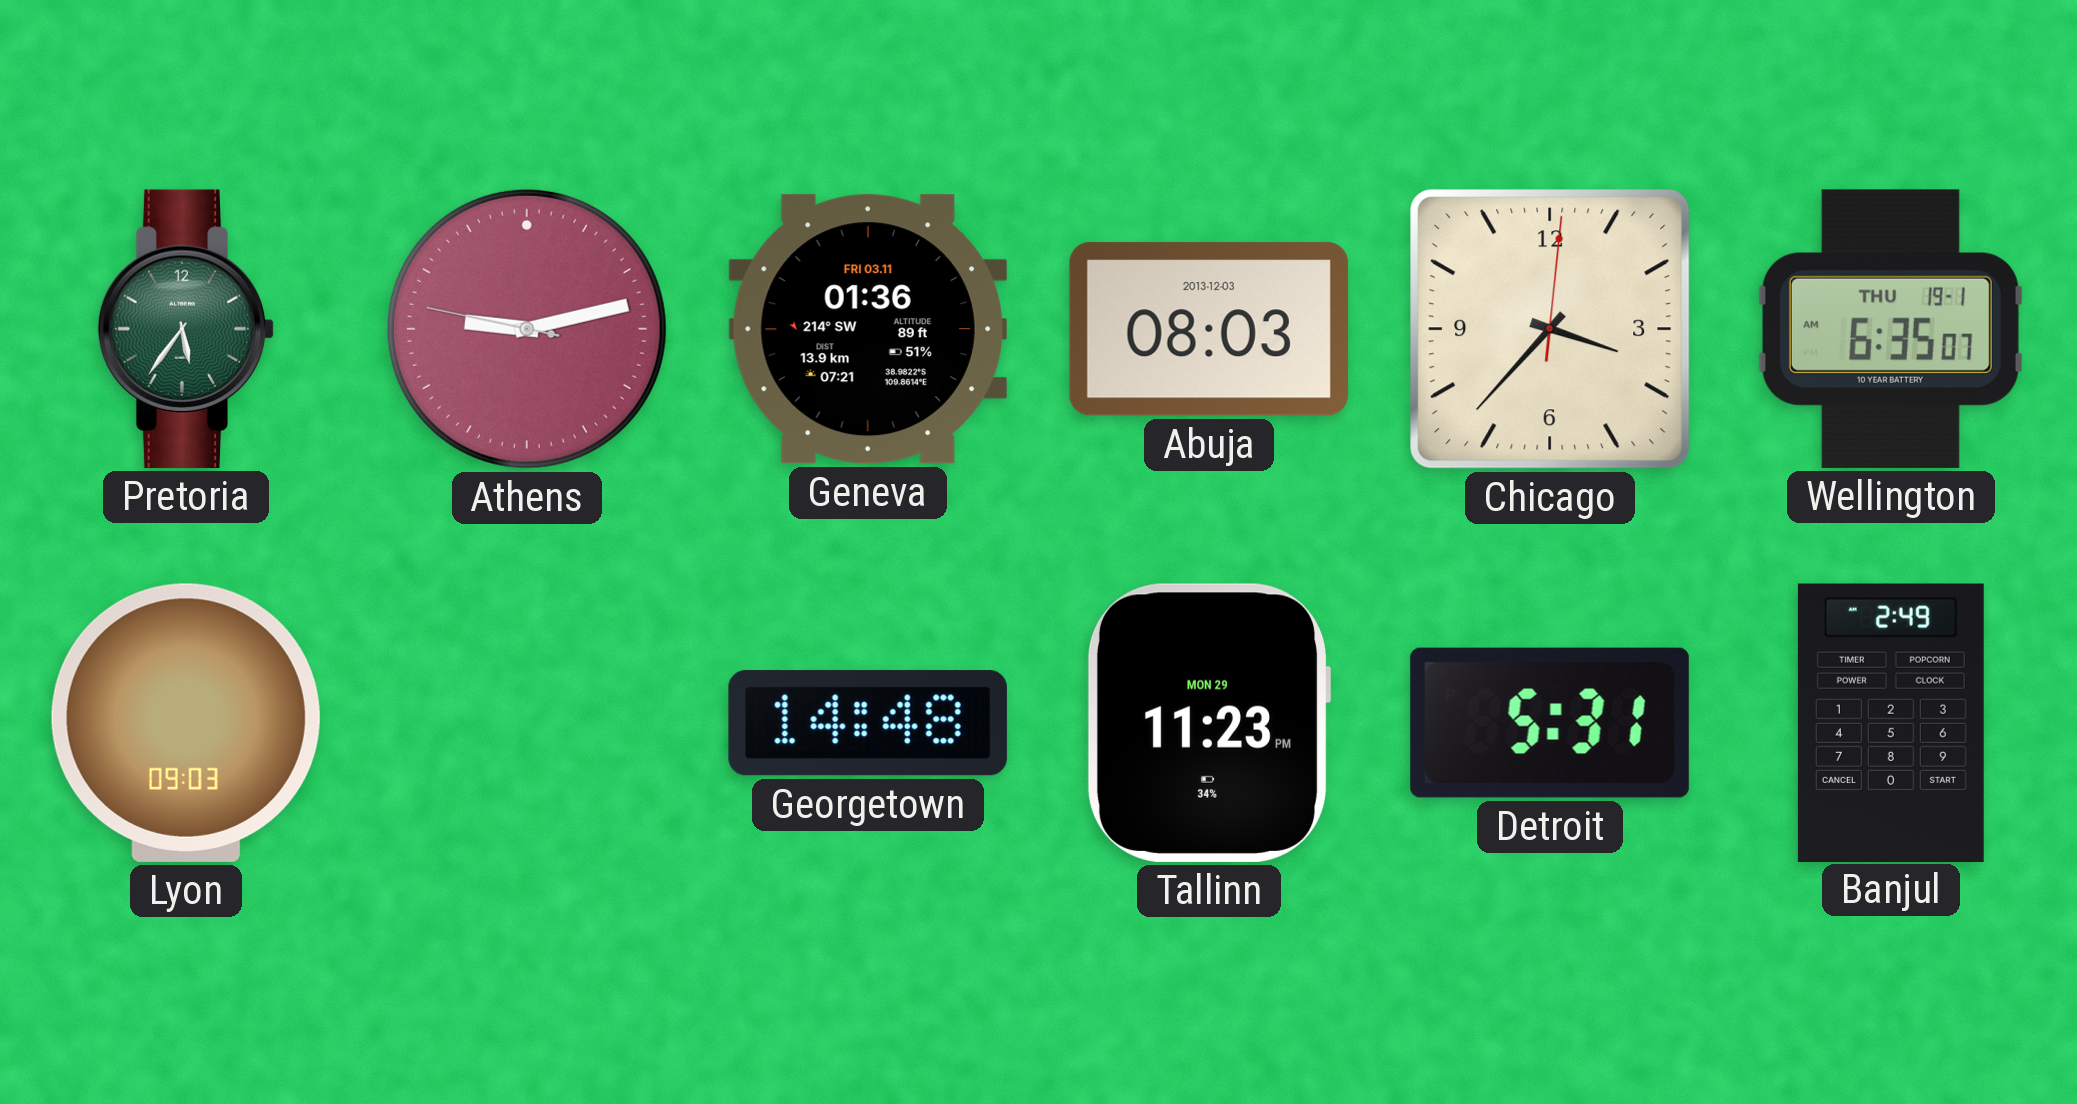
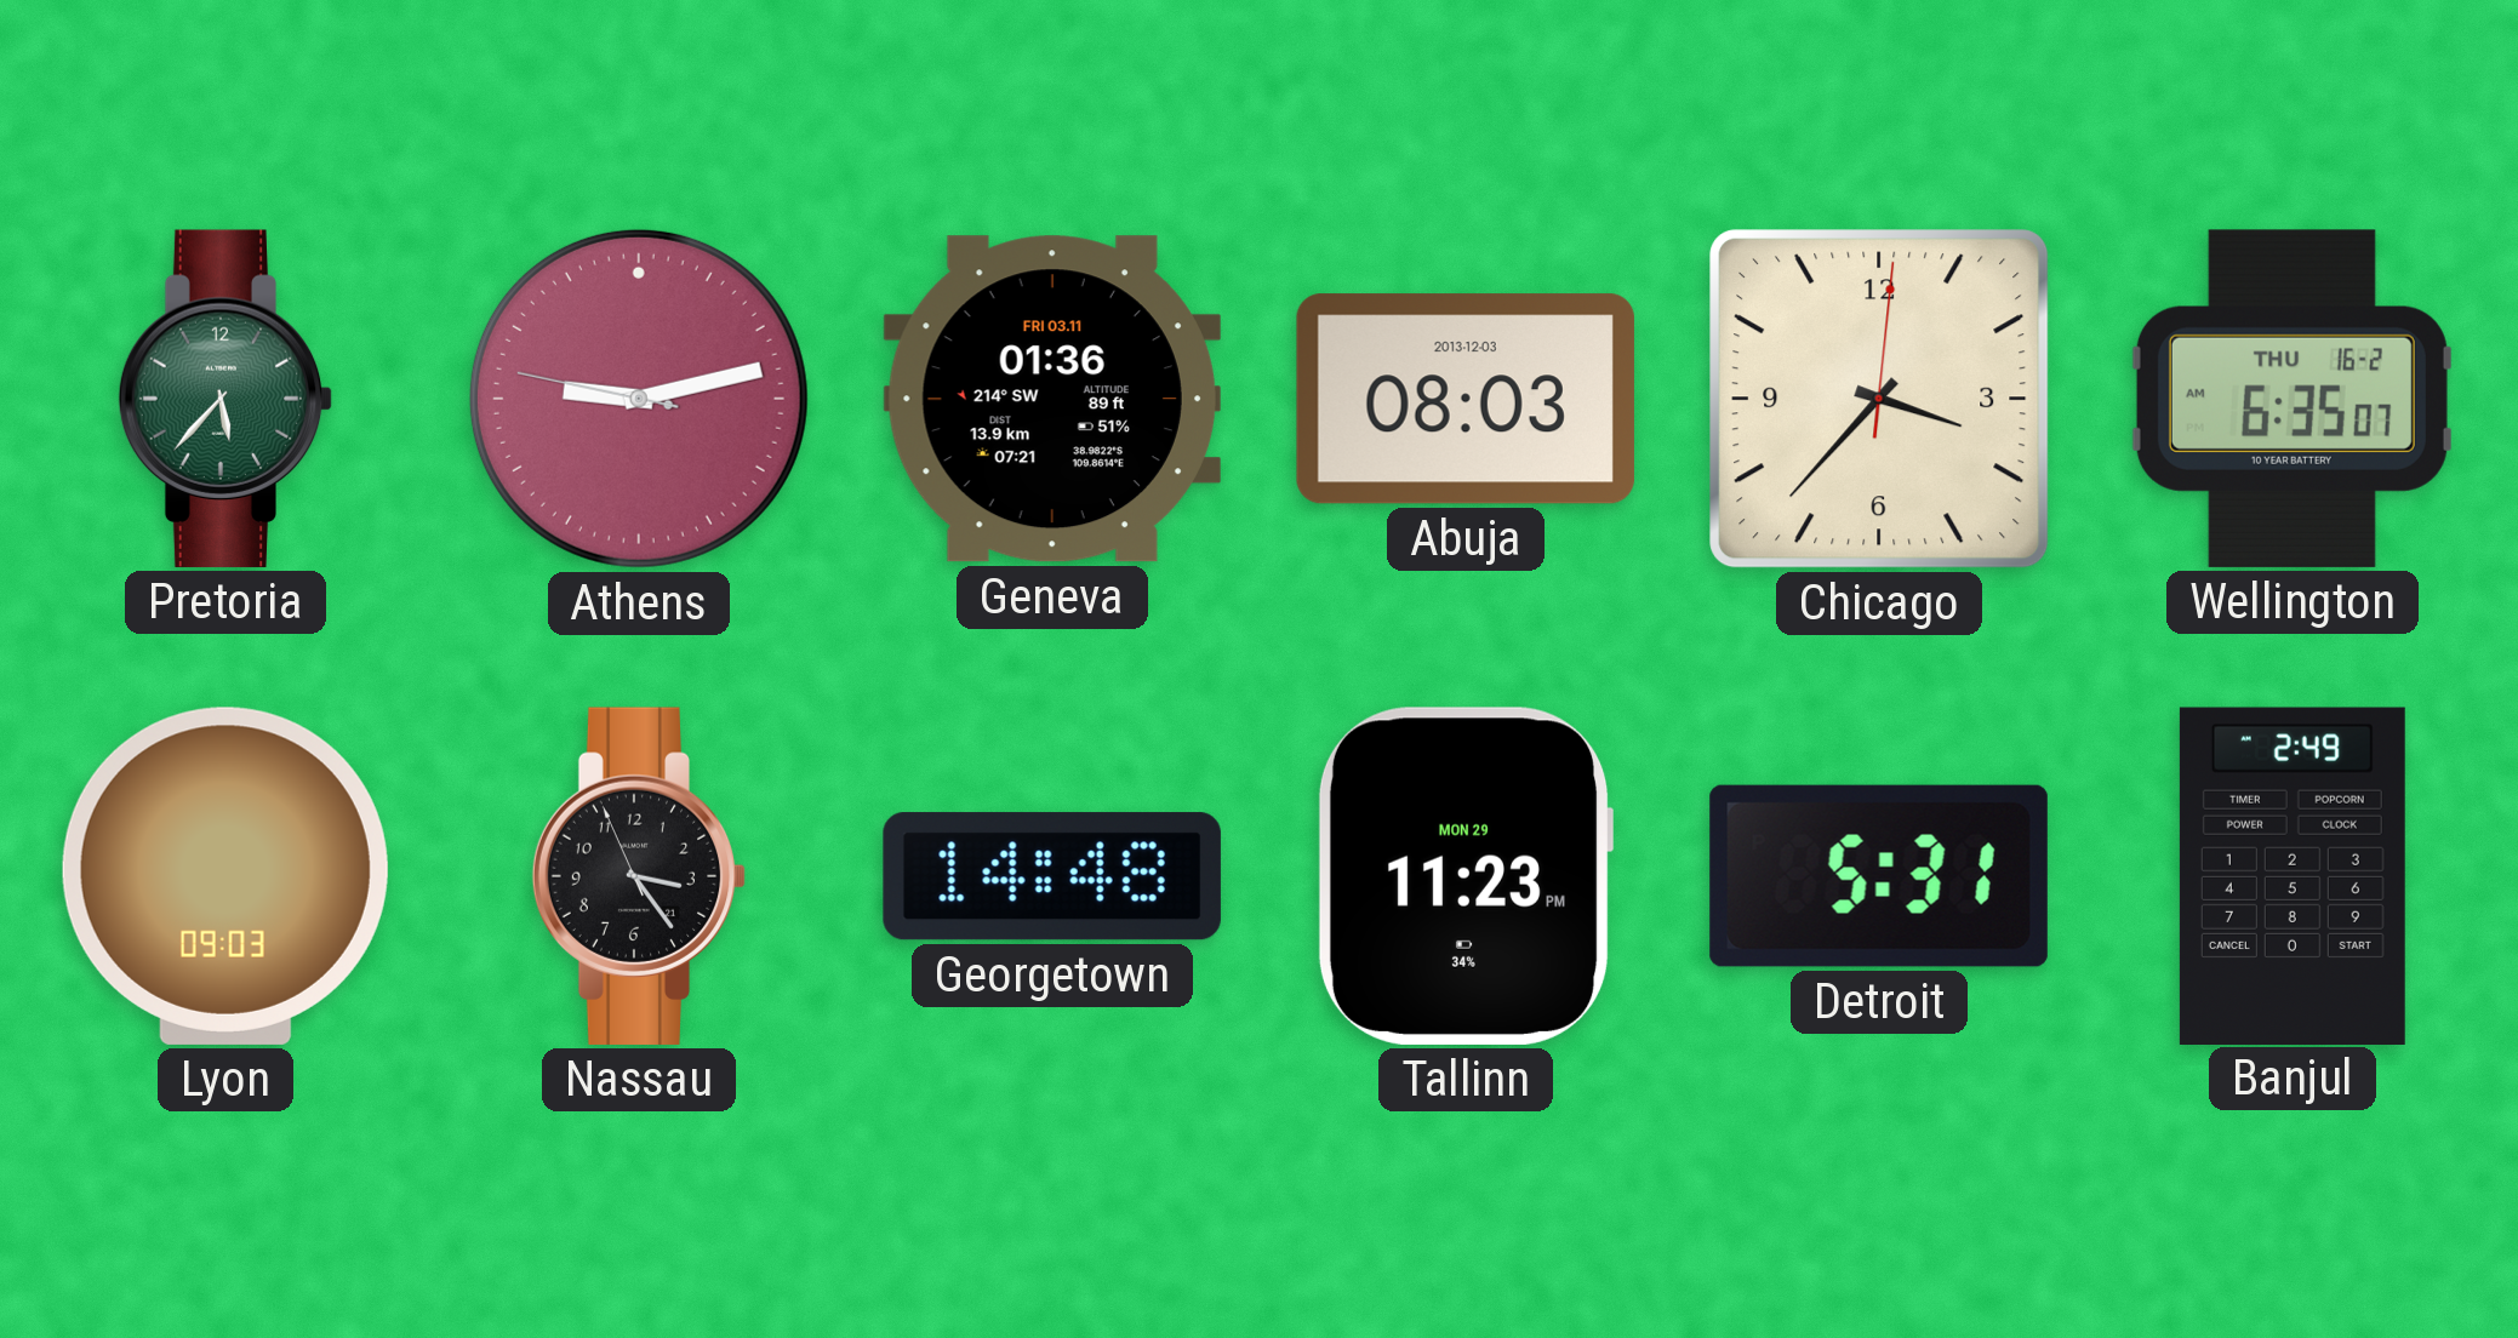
Pretoria: 5:36 -> 5:37 (225, 399)
Wellington date: THU 19-1 -> THU 16-2 (2291, 399)
Nassau: none -> 3:23 (639, 876)
